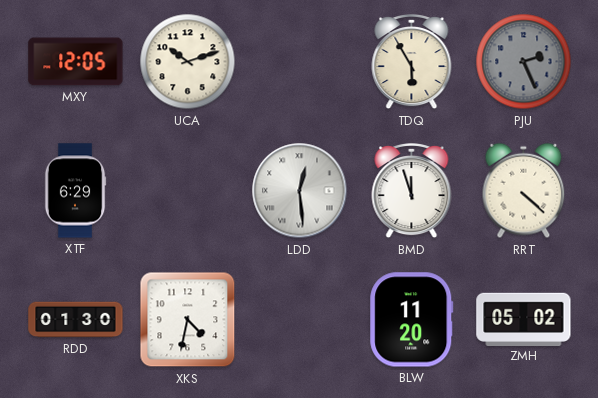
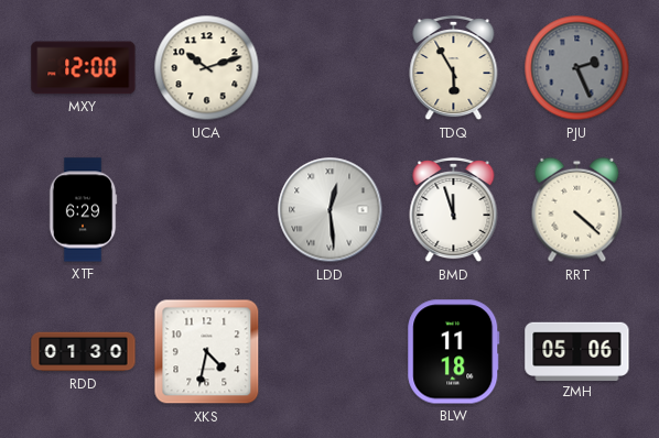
MXY: 12:05 -> 12:00 (84, 68)
BLW: 11:20 -> 11:18 (454, 352)
ZMH: 05:02 -> 05:06 (577, 351)
